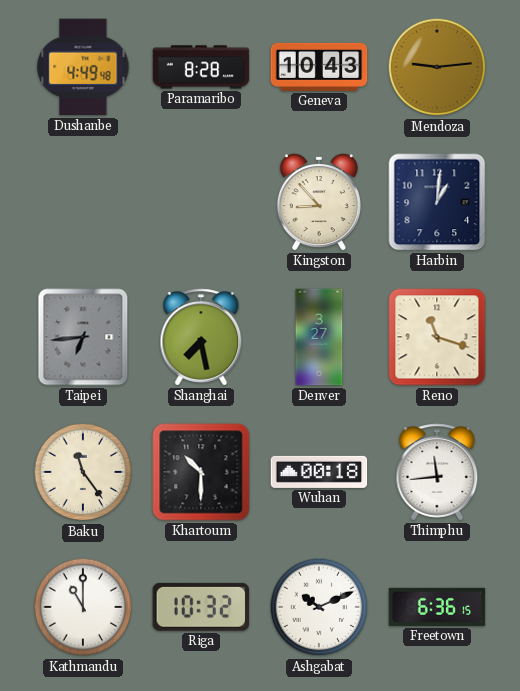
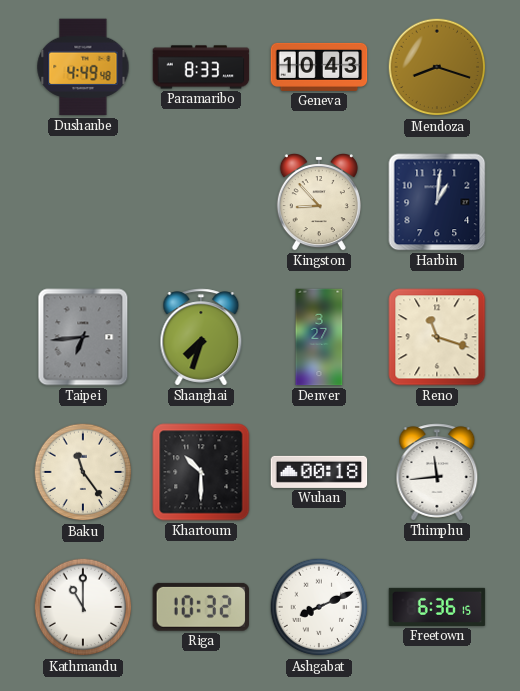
Paramaribo: 8:28 -> 8:33 (201, 67)
Mendoza: 9:14 -> 8:18 (437, 67)
Shanghai: 7:28 -> 7:33 (201, 337)
Ashgabat: 10:11 -> 8:11 (319, 607)
